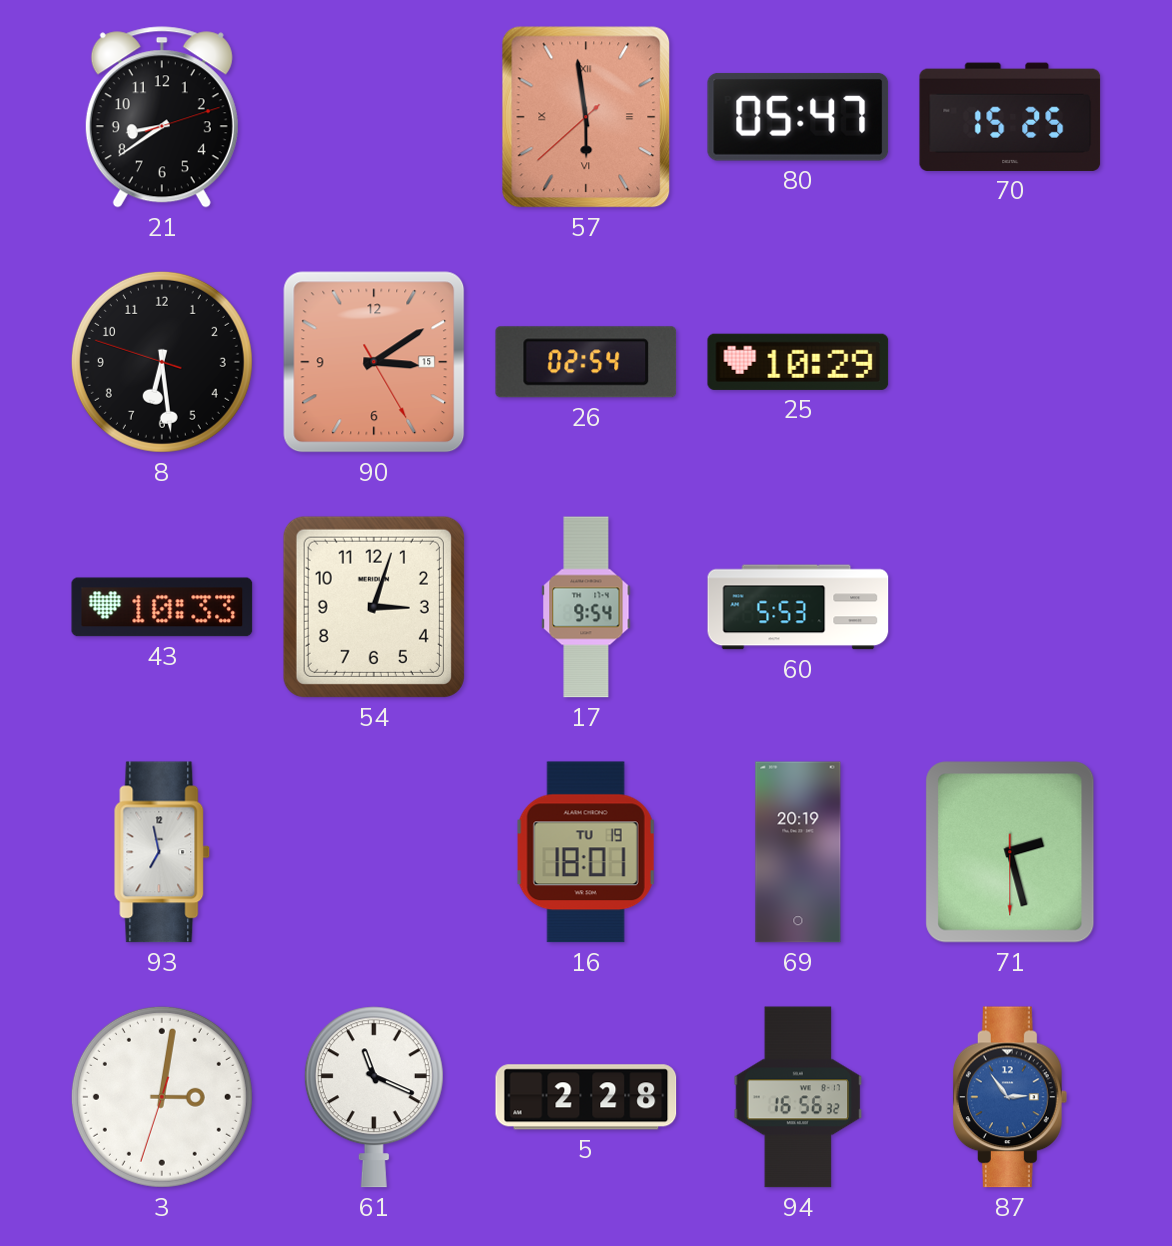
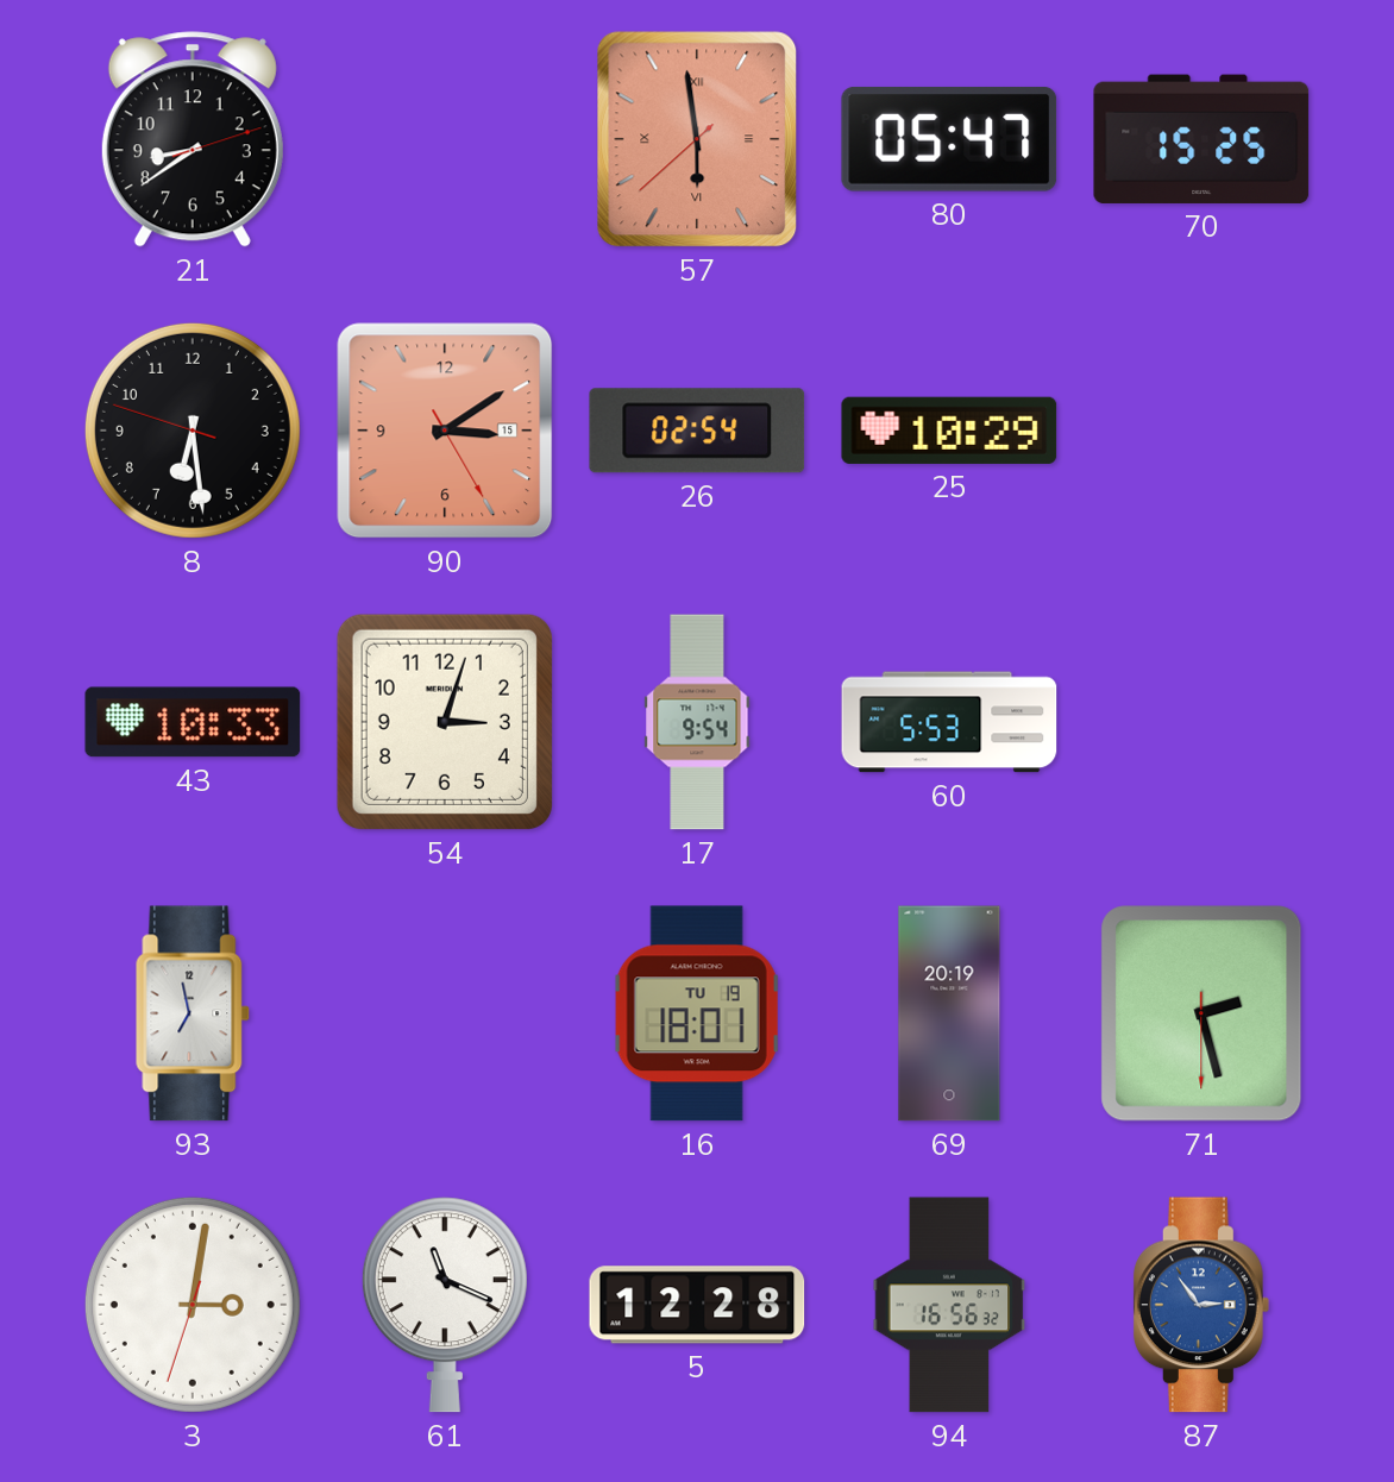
5: 2:28 -> 12:28 (697, 1305)
